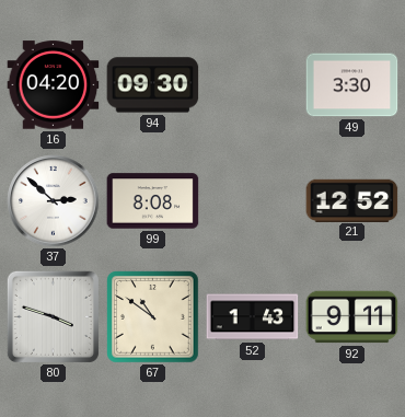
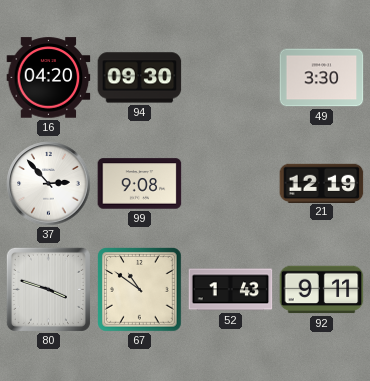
37: 2:52 -> 2:53 (49, 184)
99: 8:08 -> 9:08 (140, 184)
21: 12:52 -> 12:19 (322, 183)
